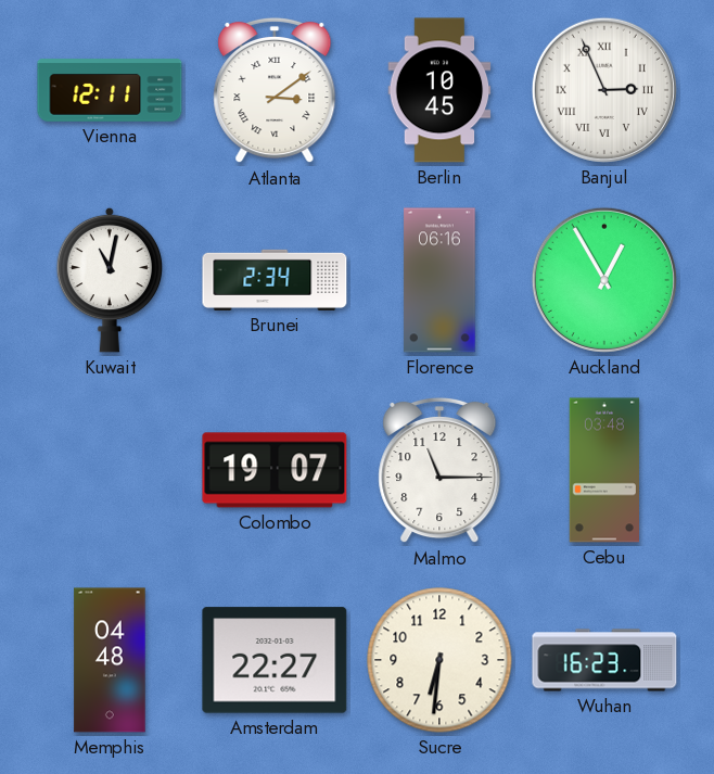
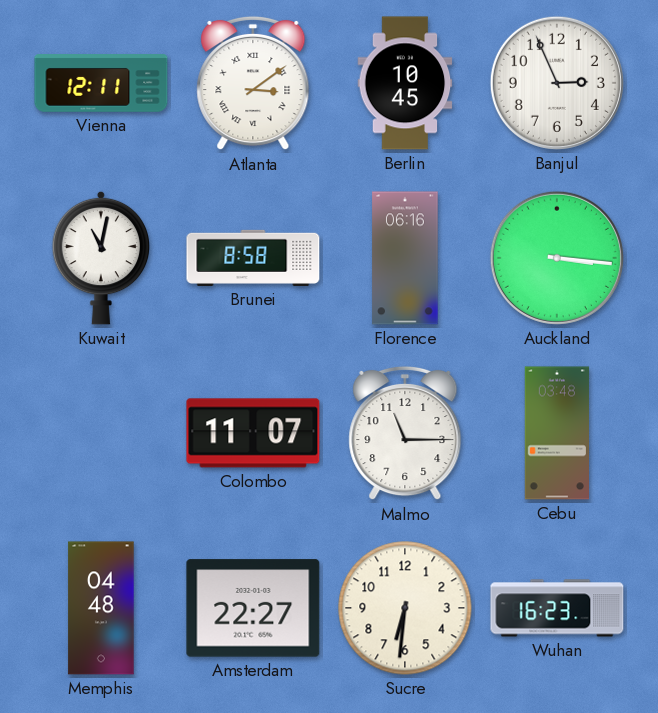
Banjul numerals: Roman -> Arabic (557, 83)
Brunei: 2:34 -> 8:58 (253, 258)
Auckland: 12:55 -> 3:16 (557, 258)
Colombo: 19:07 -> 11:07 (253, 433)
